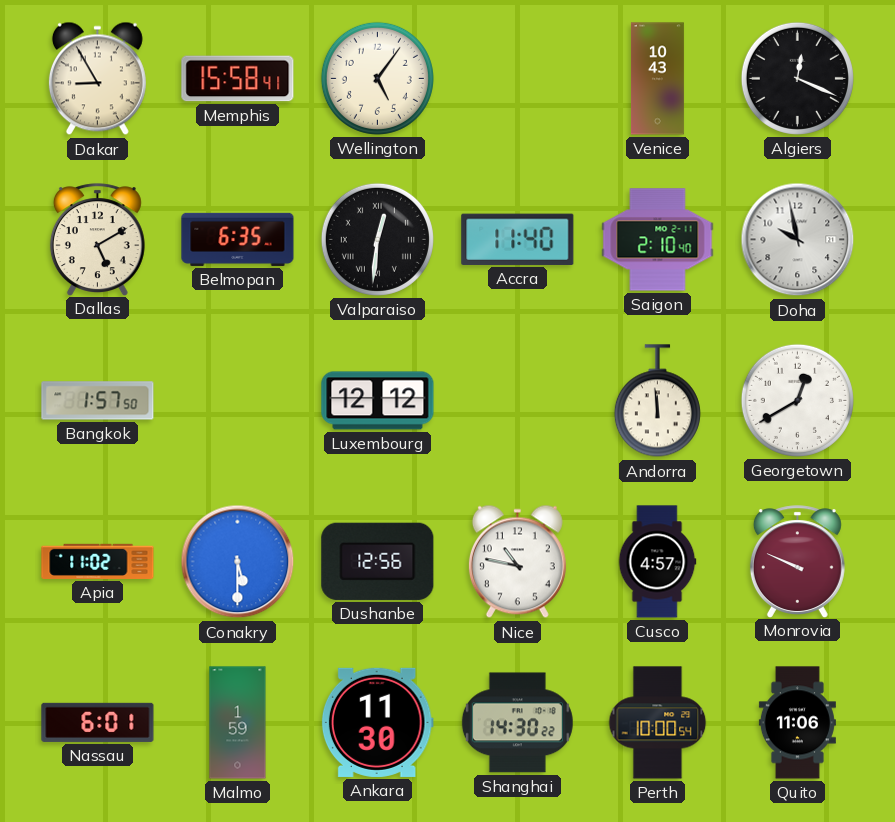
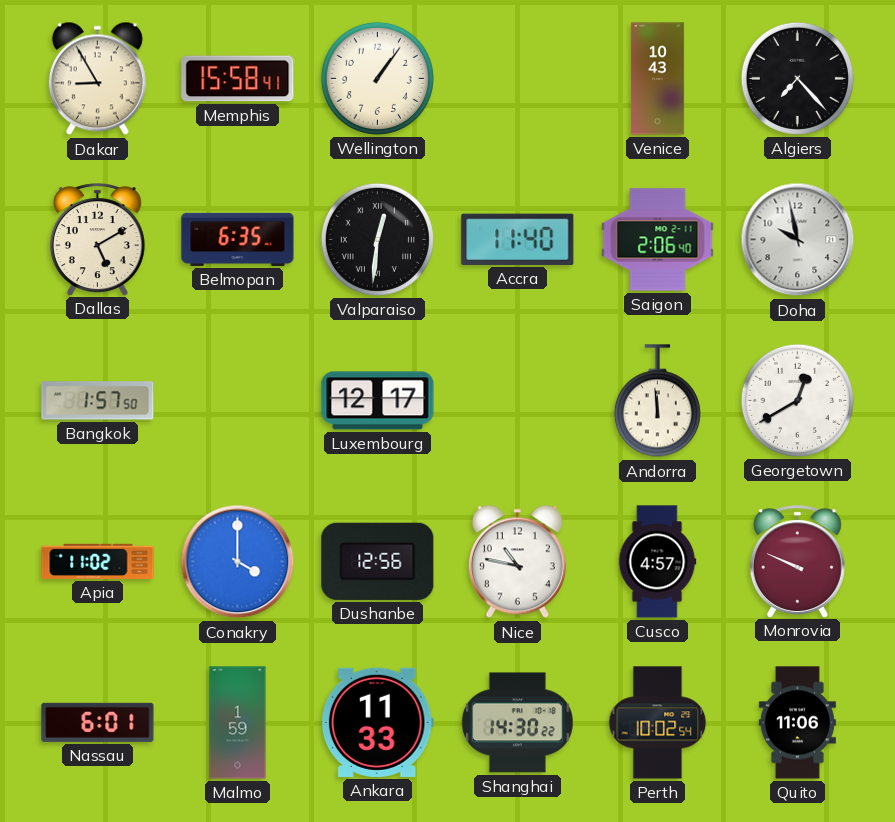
Wellington: 5:06 -> 1:06 (377, 78)
Algiers: 12:19 -> 7:23 (797, 78)
Saigon: 2:10 -> 2:06 (658, 240)
Luxembourg: 12:12 -> 12:17 (378, 401)
Conakry: 5:30 -> 4:00 (238, 562)
Ankara: 11:30 -> 11:33 (377, 722)
Perth: 10:00 -> 10:02 (658, 723)
